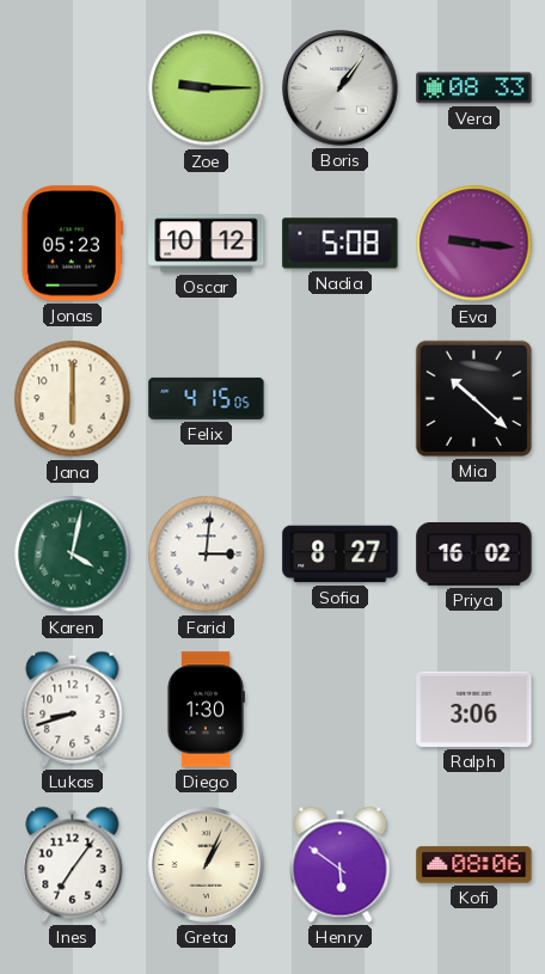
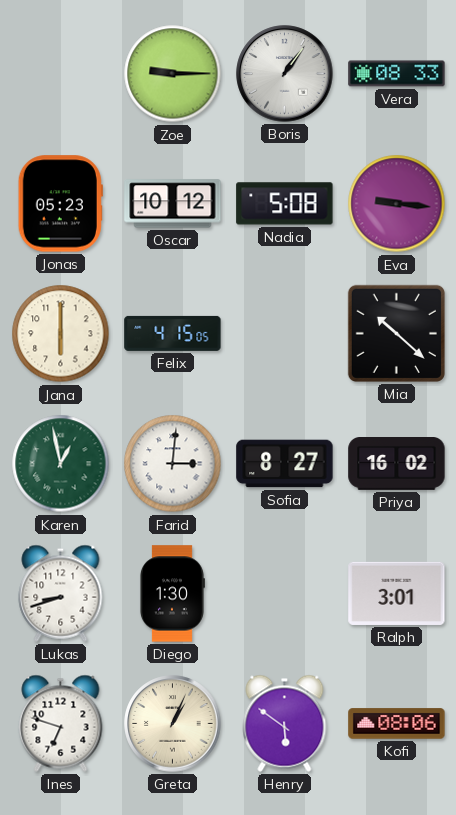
Karen: 4:02 -> 12:58 (61, 464)
Ralph: 3:06 -> 3:01 (397, 593)
Ines: 7:06 -> 6:48 (61, 723)
